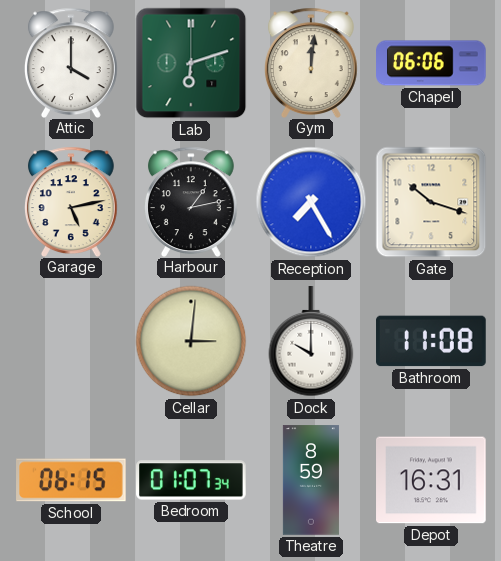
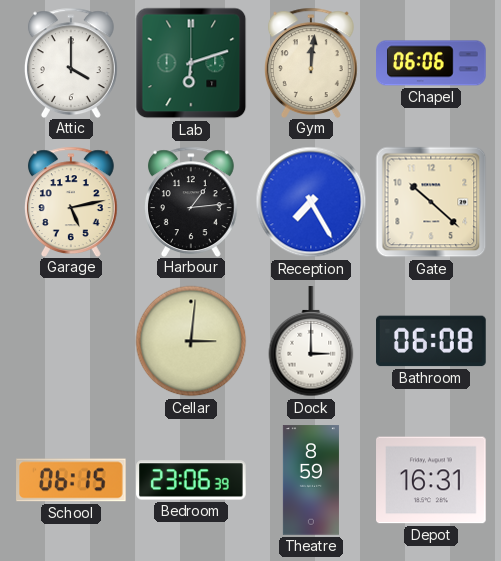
Harbour: 1:13 -> 1:14 (191, 201)
Gate: 10:18 -> 10:22 (431, 202)
Dock: 10:00 -> 3:00 (311, 342)
Bathroom: 11:08 -> 06:08 (431, 341)
Bedroom: 01:07 -> 23:06 (191, 480)
